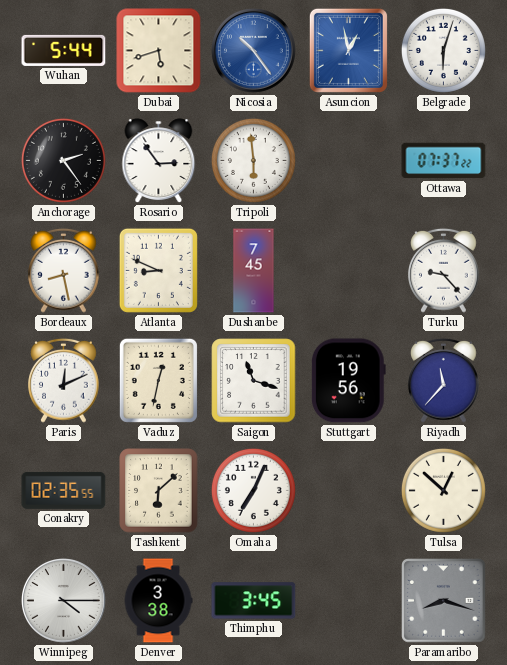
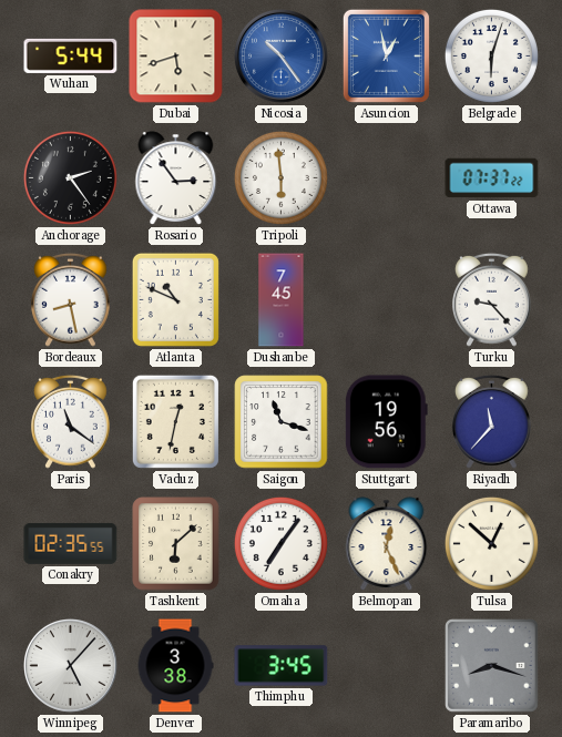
Atlanta: 8:49 -> 10:49 (175, 299)
Paris: 12:11 -> 11:21 (71, 421)
Omaha: 7:04 -> 7:06 (280, 543)
Belmopan: none -> 12:26 (387, 544)
Winnipeg: 4:15 -> 5:07 (71, 666)
